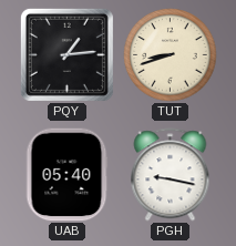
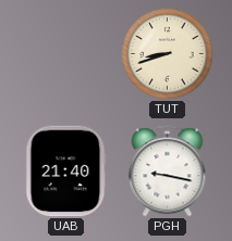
PQY: 1:14 -> none (66, 54)
UAB: 05:40 -> 21:40 (65, 172)
